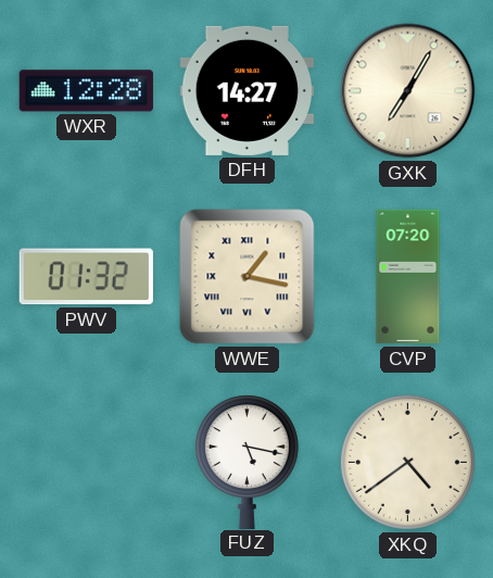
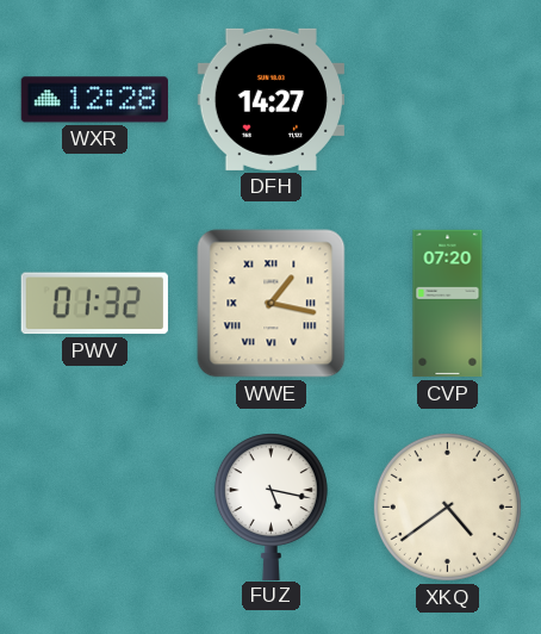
GXK: 7:05 -> none (408, 91)
